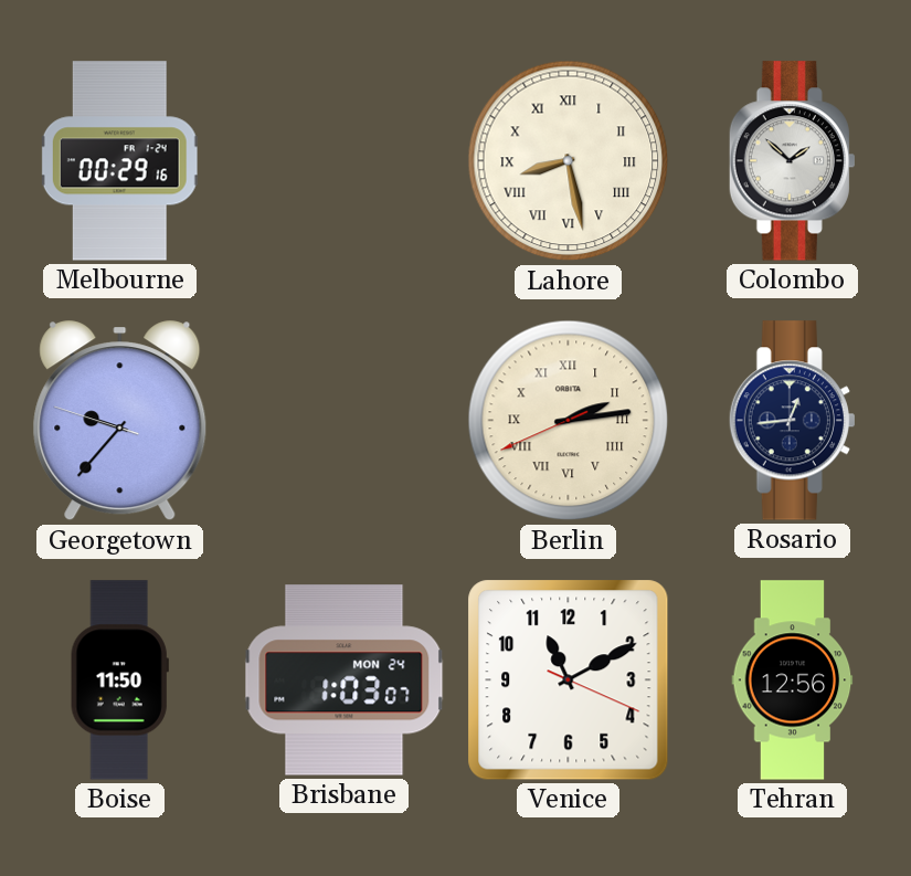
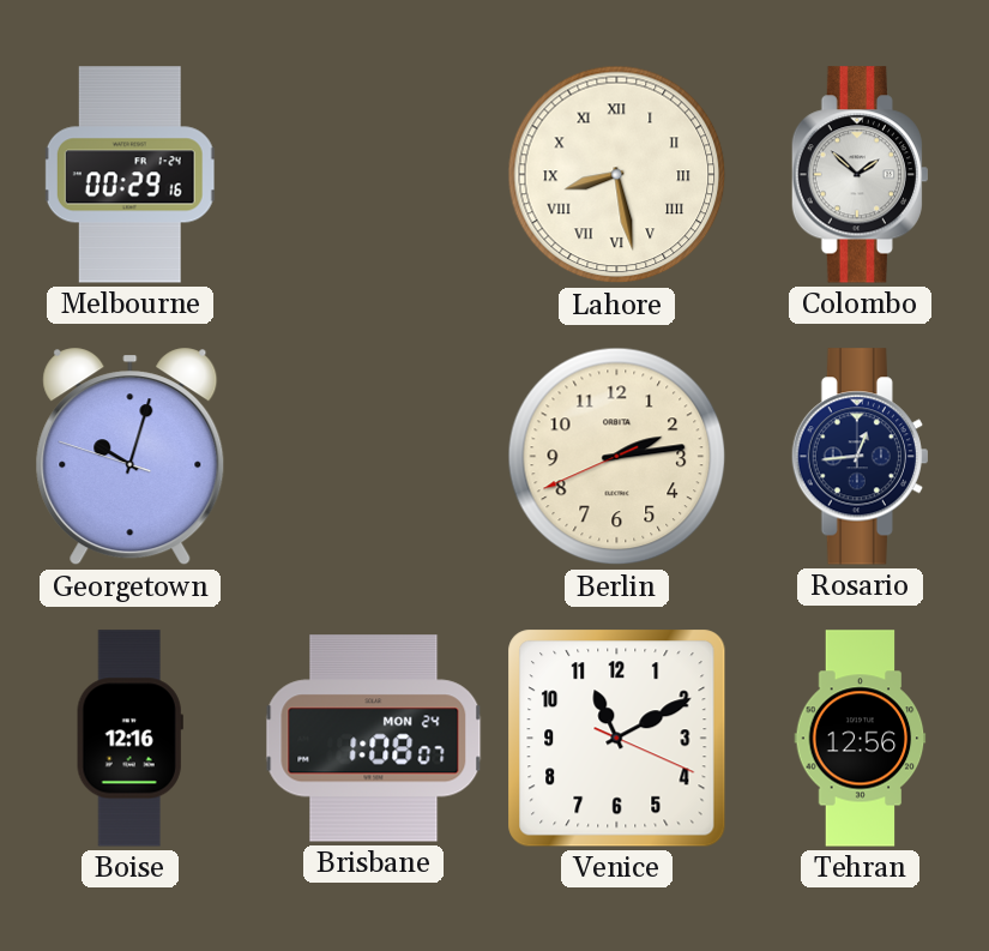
Georgetown: 9:36 -> 10:02 (131, 457)
Berlin numerals: Roman -> Arabic (617, 457)
Boise: 11:50 -> 12:16 (129, 739)
Brisbane: 1:03 -> 1:08 (374, 739)
